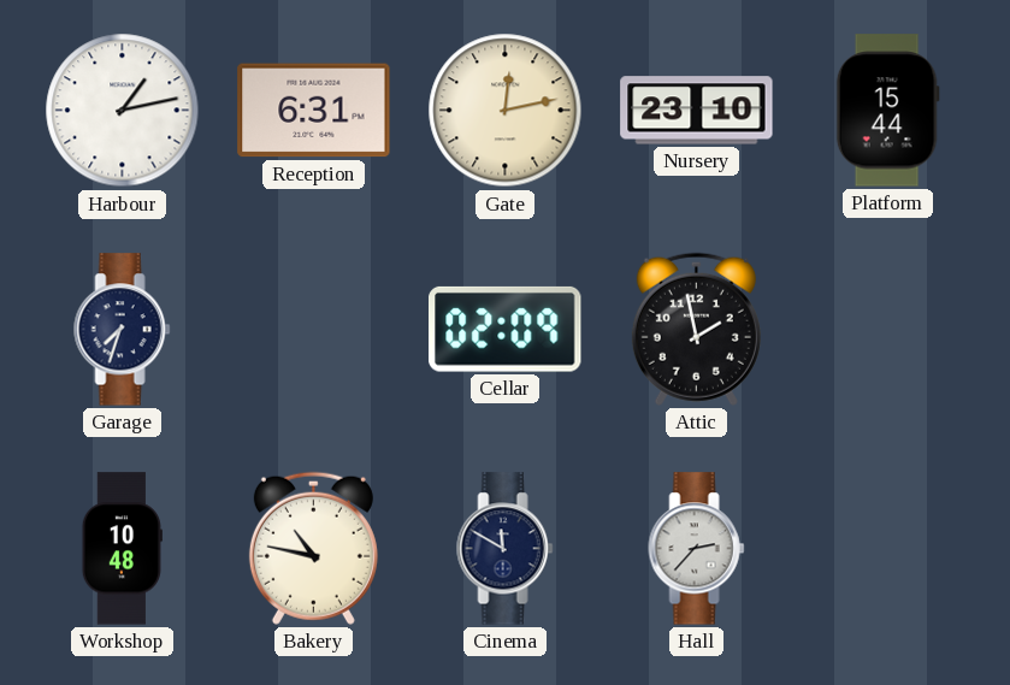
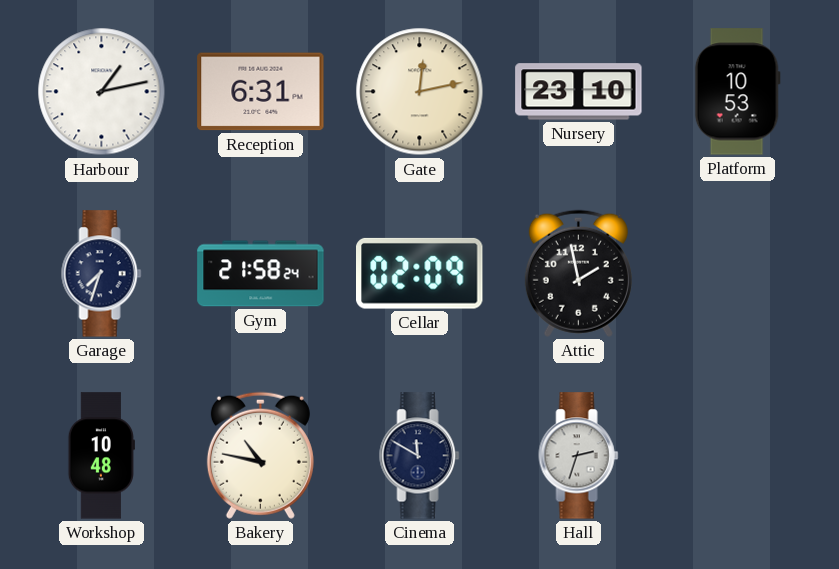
Platform: 15:44 -> 10:53 (737, 92)
Gym: none -> 21:58 (261, 274)
Hall: 2:37 -> 2:33 (579, 456)
